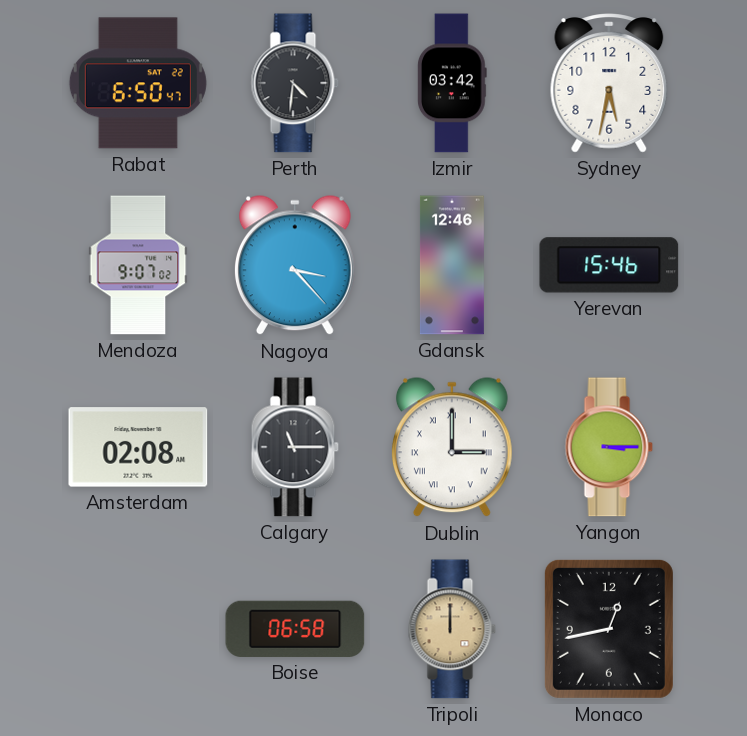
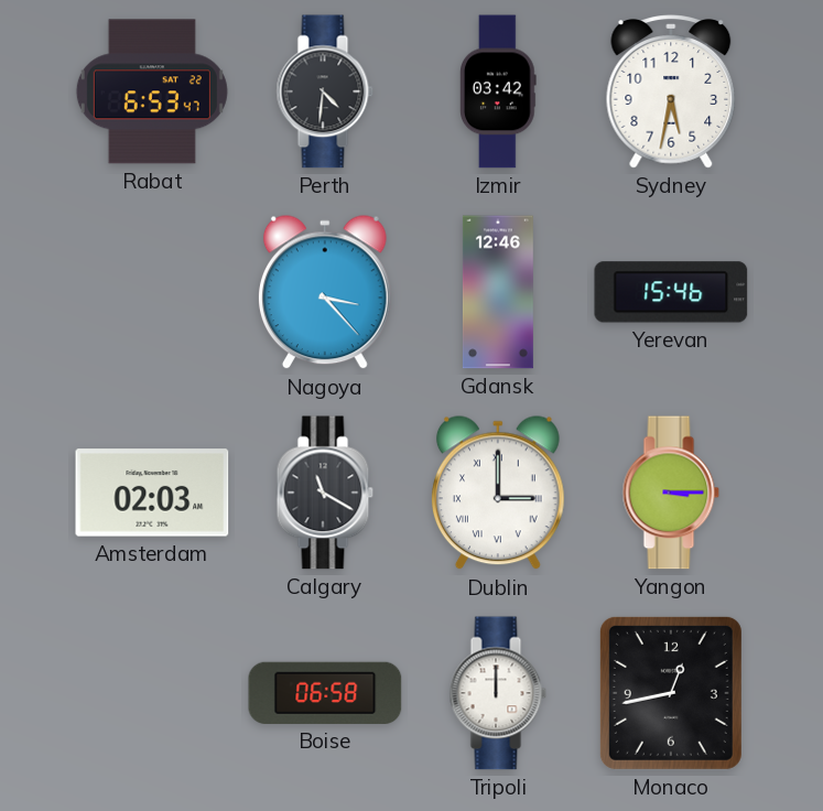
Rabat: 6:50 -> 6:53 (152, 91)
Mendoza: 9:07 -> none (138, 265)
Amsterdam: 02:08 -> 02:03 (152, 493)
Calgary: 11:15 -> 11:20 (325, 493)
Tripoli dial: champagne -> white (498, 693)
